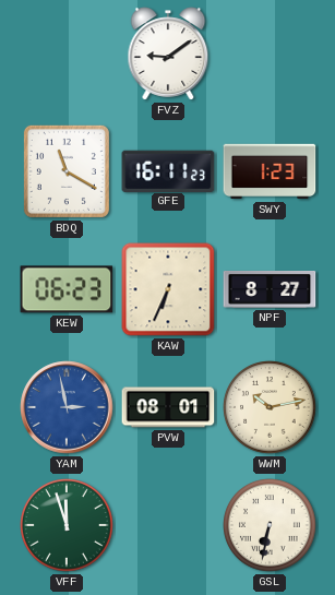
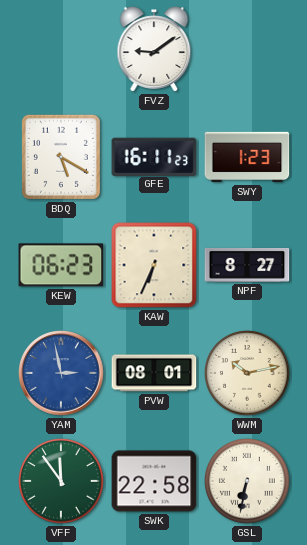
BDQ: 11:20 -> 5:20 (61, 157)
VFF: 11:57 -> 11:54 (62, 482)
SWK: none -> 22:58 (154, 481)
